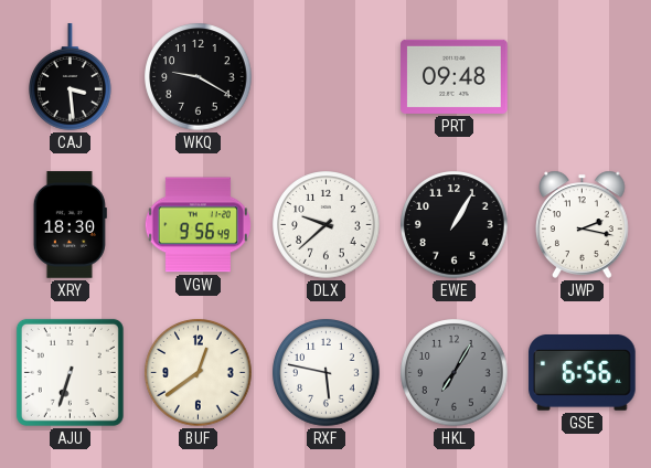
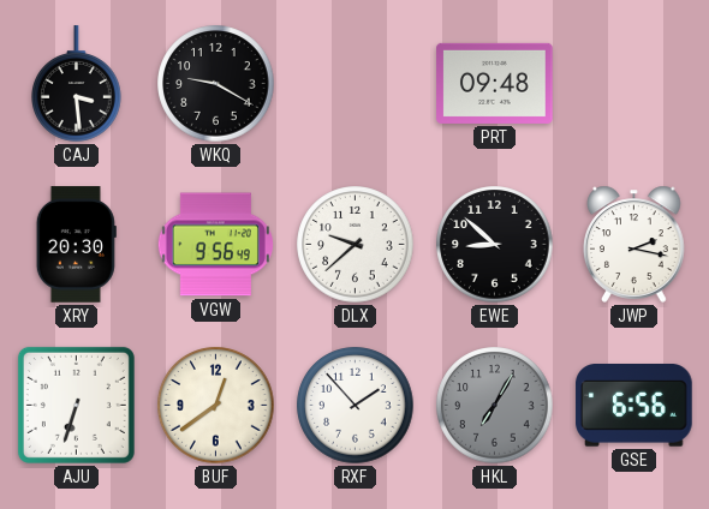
XRY: 18:30 -> 20:30 (76, 245)
EWE: 1:05 -> 8:52 (495, 245)
RXF: 5:47 -> 1:53 (356, 406)
